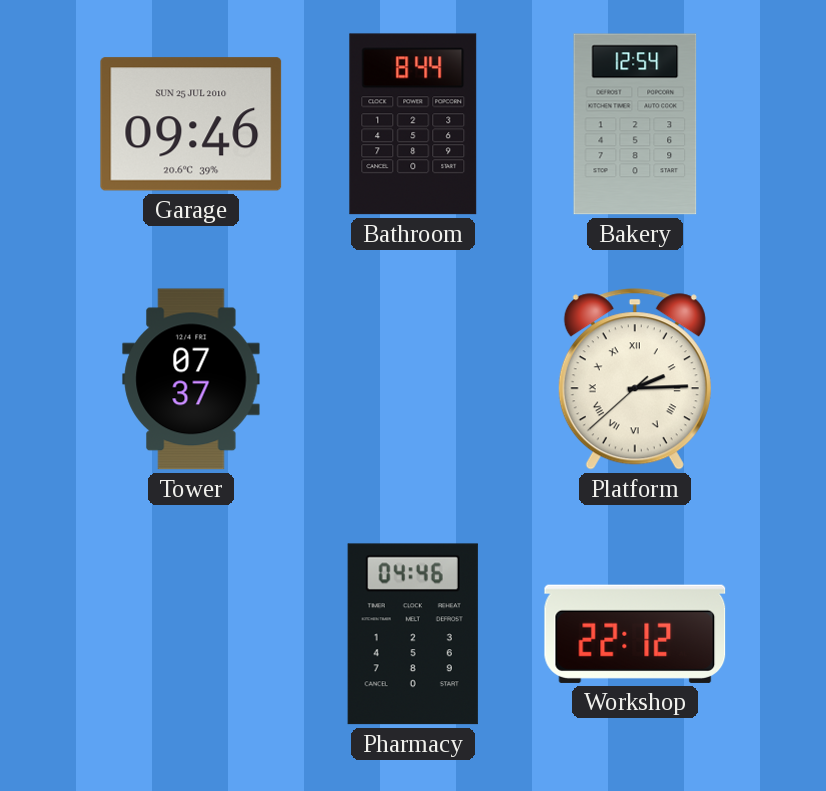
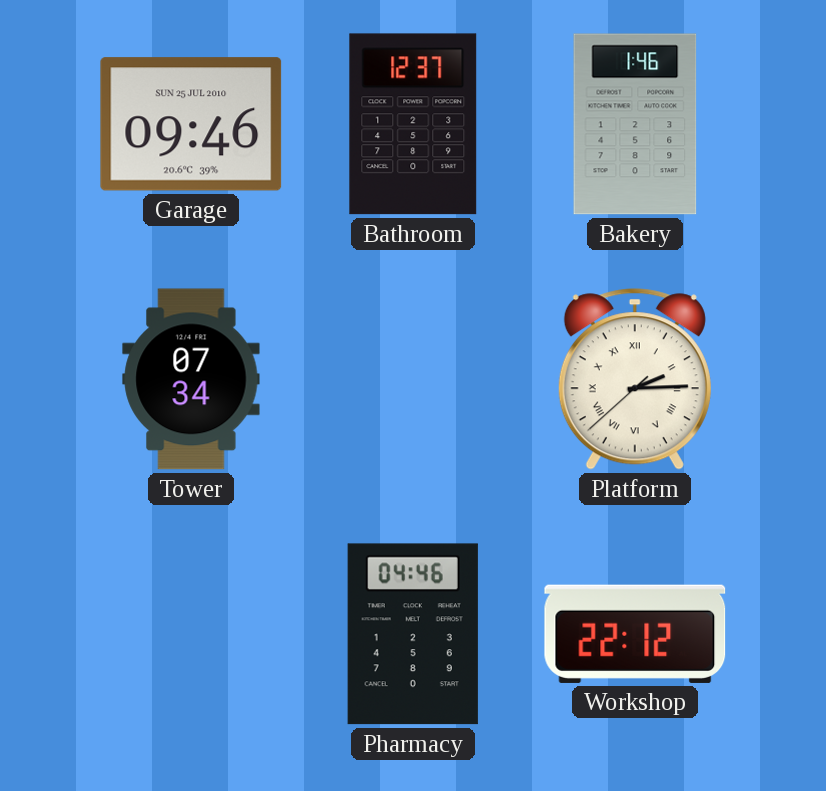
Bathroom: 8:44 -> 12:37 (413, 124)
Bakery: 12:54 -> 1:46 (635, 124)
Tower: 07:37 -> 07:34 (191, 379)
